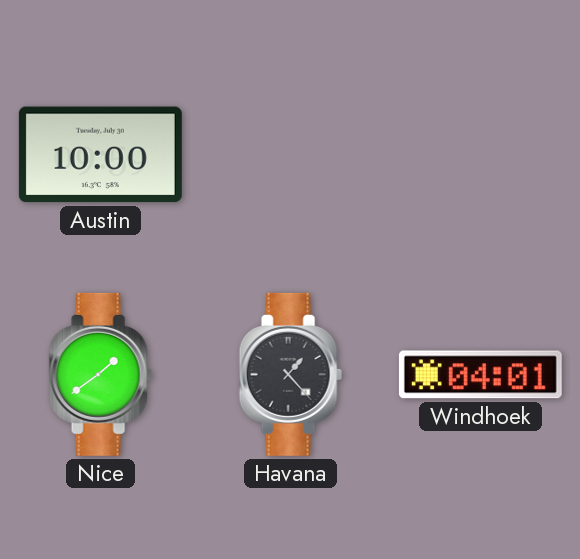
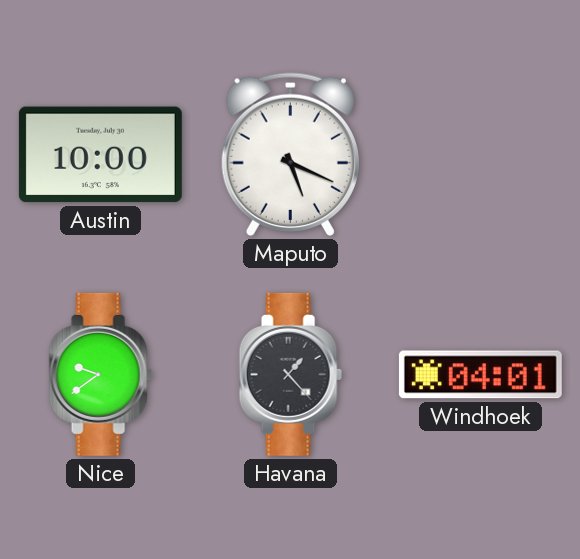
Maputo: none -> 5:19 (290, 154)
Nice: 1:39 -> 9:39 (100, 374)
